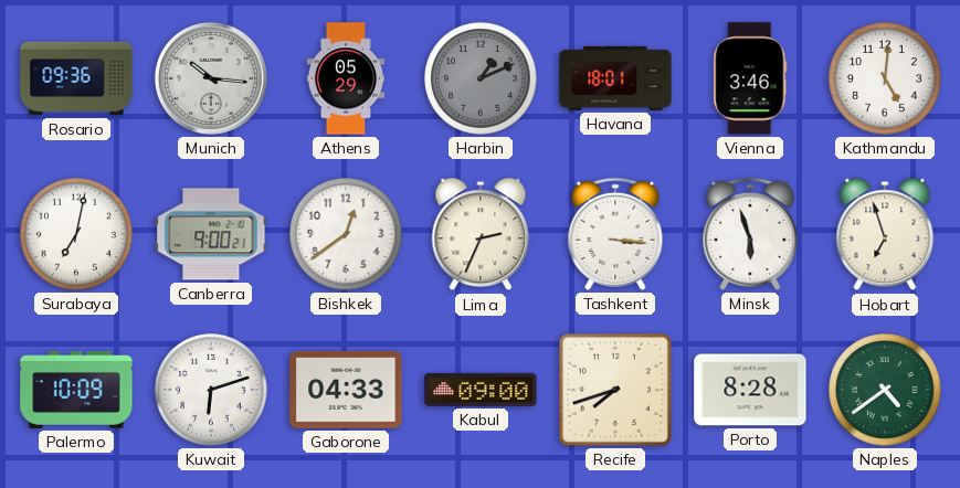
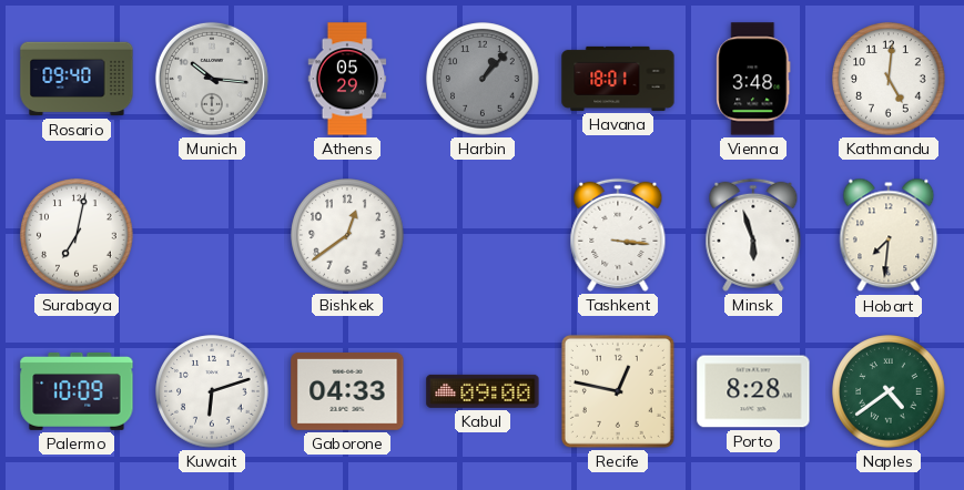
Rosario: 09:36 -> 09:40 (77, 79)
Harbin: 1:11 -> 1:07 (483, 79)
Vienna: 3:46 -> 3:48 (753, 79)
Canberra: 9:00 -> none (211, 234)
Lima: 2:34 -> none (481, 234)
Hobart: 6:57 -> 7:31 (889, 235)
Recife: 7:42 -> 12:47 (618, 391)
